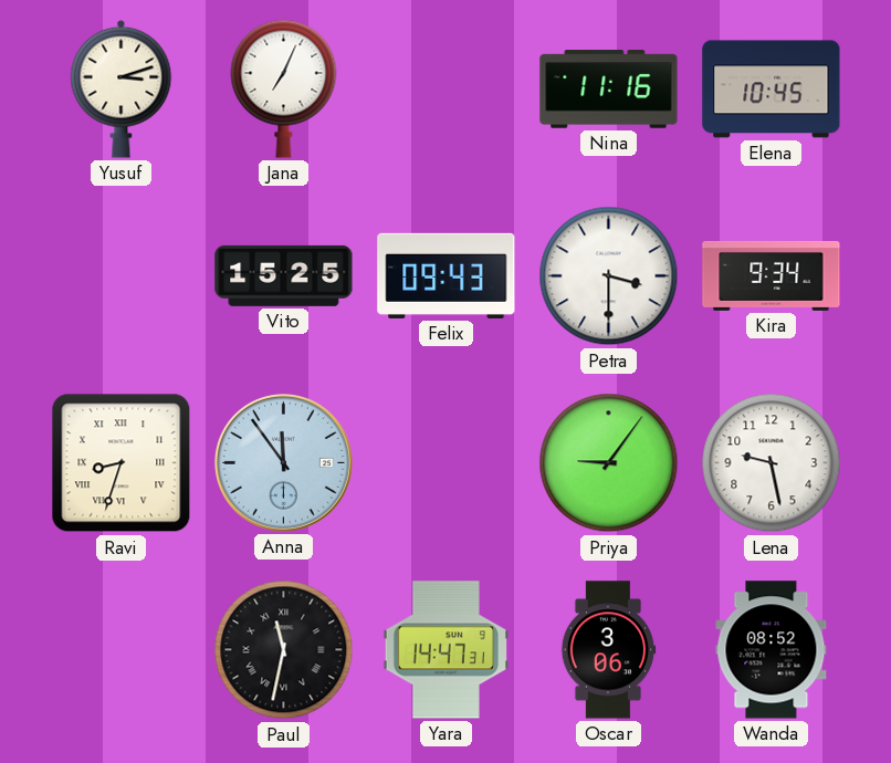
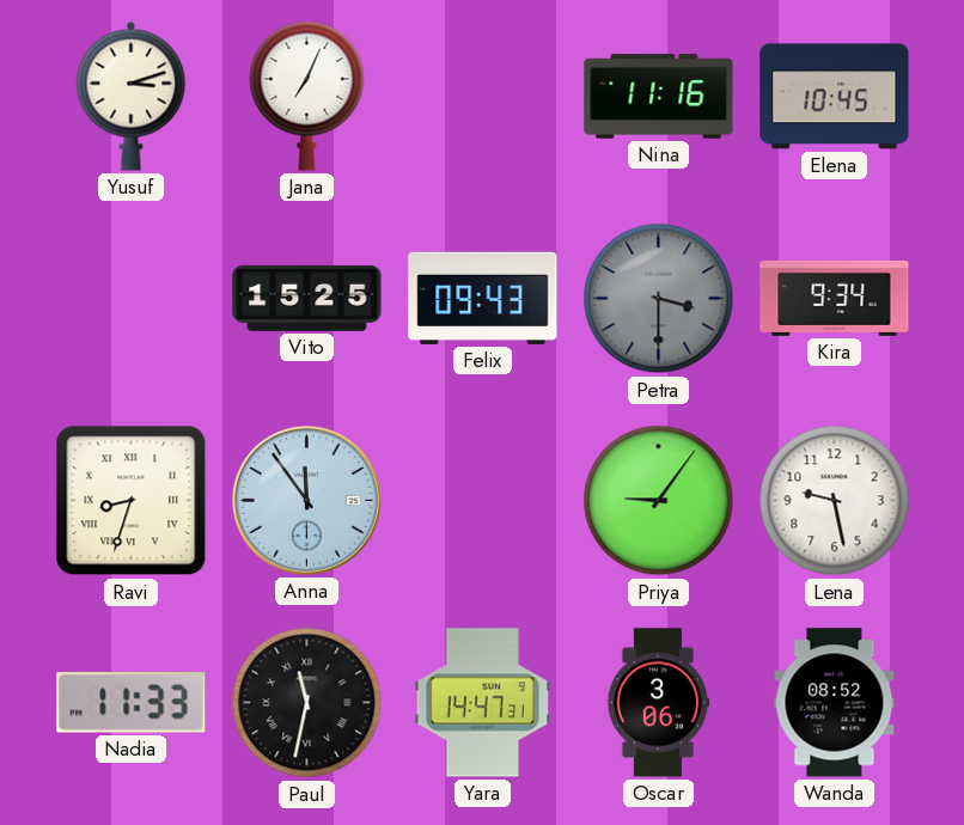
Petra dial: white -> grey (659, 299)
Nadia: none -> 11:33 (132, 703)
